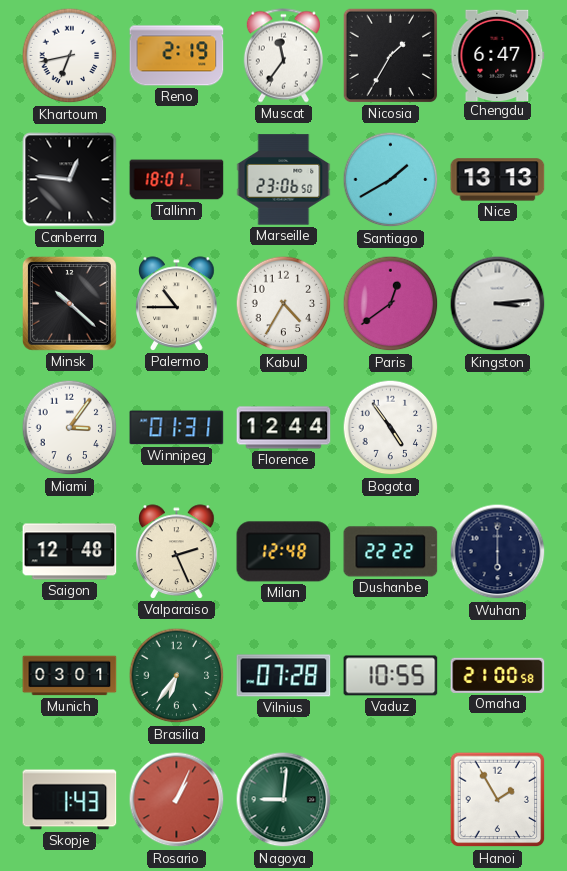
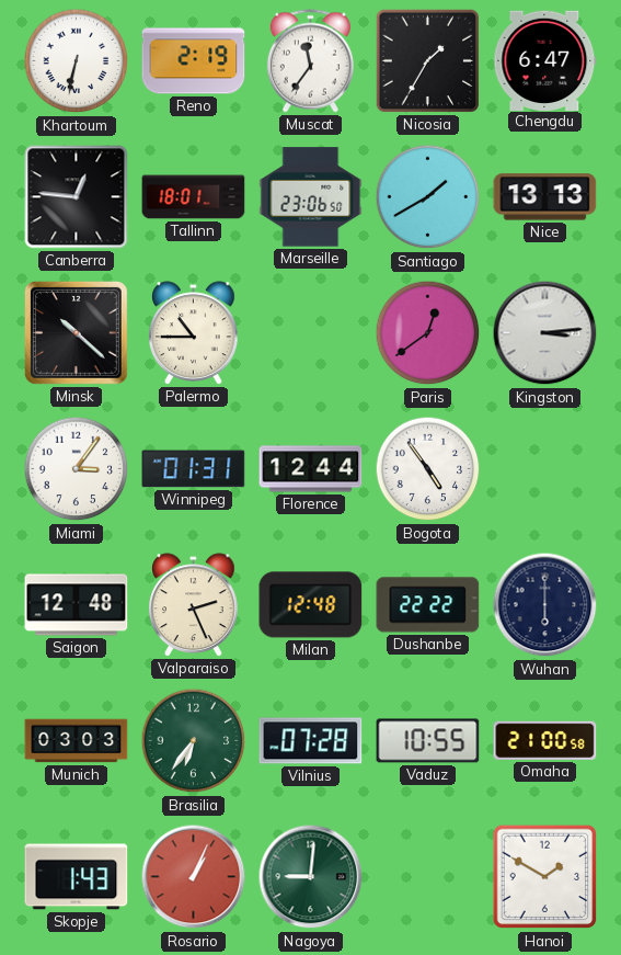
Khartoum: 6:43 -> 6:32 (77, 61)
Kabul: 4:35 -> none (284, 304)
Munich: 03:01 -> 03:03 (77, 741)
Hanoi: 1:55 -> 1:50 (545, 877)
